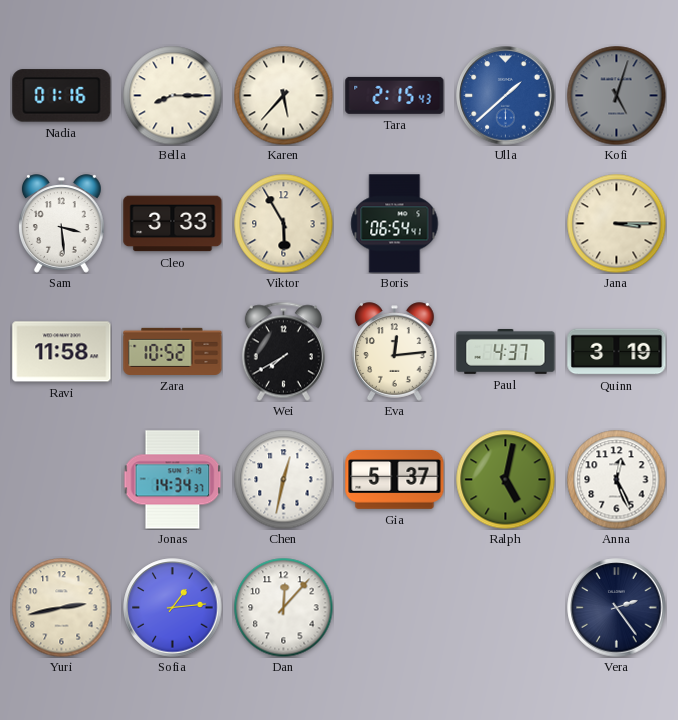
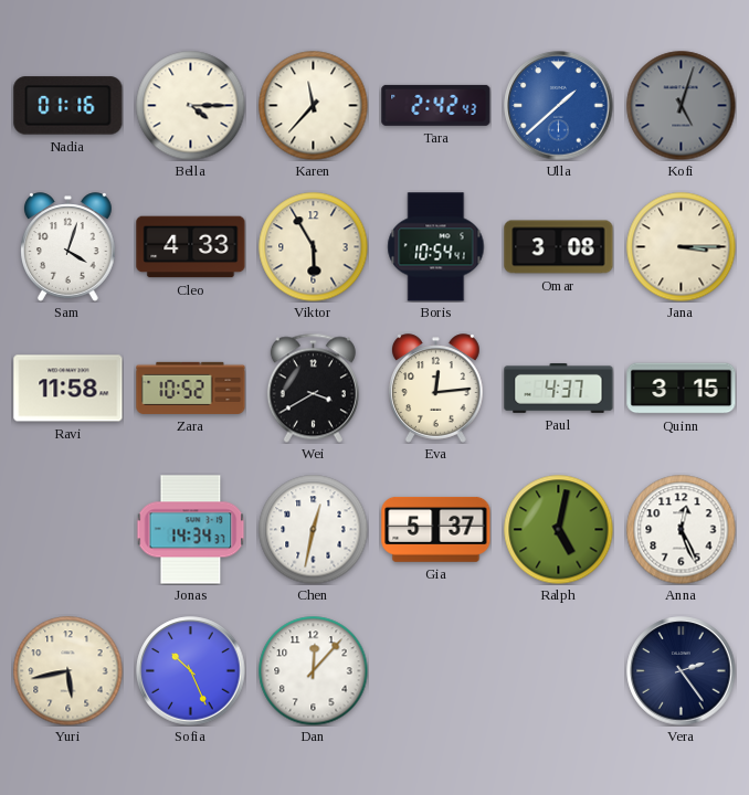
Bella: 8:15 -> 4:15 (191, 106)
Karen: 5:37 -> 11:37 (314, 106)
Tara: 2:15 -> 2:42 (436, 105)
Sam: 3:29 -> 4:03 (68, 247)
Cleo: 3:33 -> 4:33 (191, 247)
Boris: 06:54 -> 10:54 (436, 247)
Omar: none -> 3:08 (559, 247)
Wei: 7:40 -> 3:40 (313, 388)
Quinn: 3:19 -> 3:15 (682, 389)
Yuri: 2:43 -> 5:43 (68, 671)
Sofia: 1:14 -> 10:26 (191, 671)
